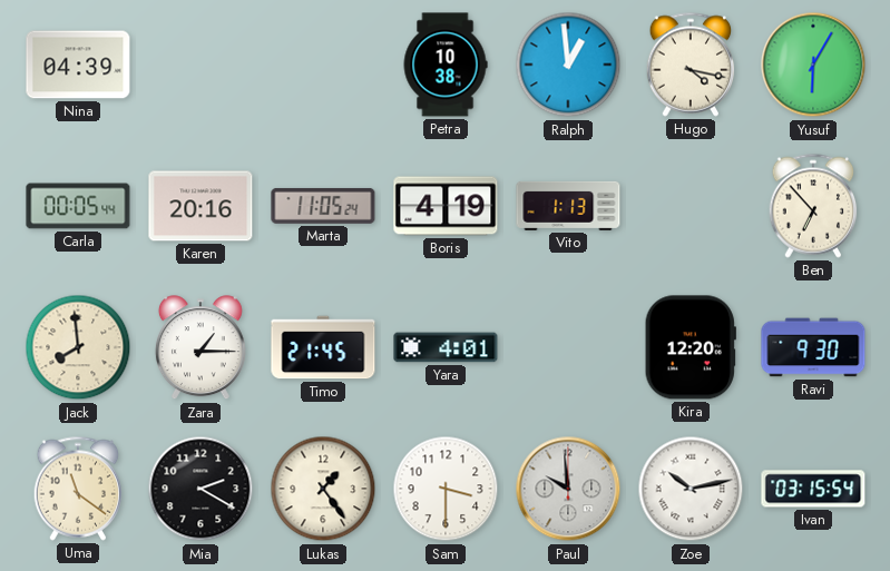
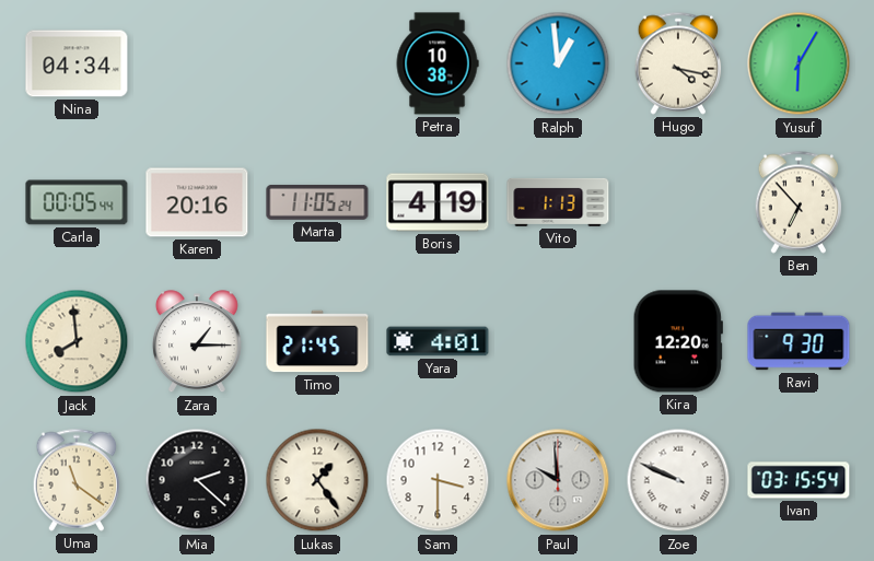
Nina: 04:39 -> 04:34 (77, 63)
Mia: 2:20 -> 2:22 (197, 480)
Zoe: 10:13 -> 9:49 (678, 480)
